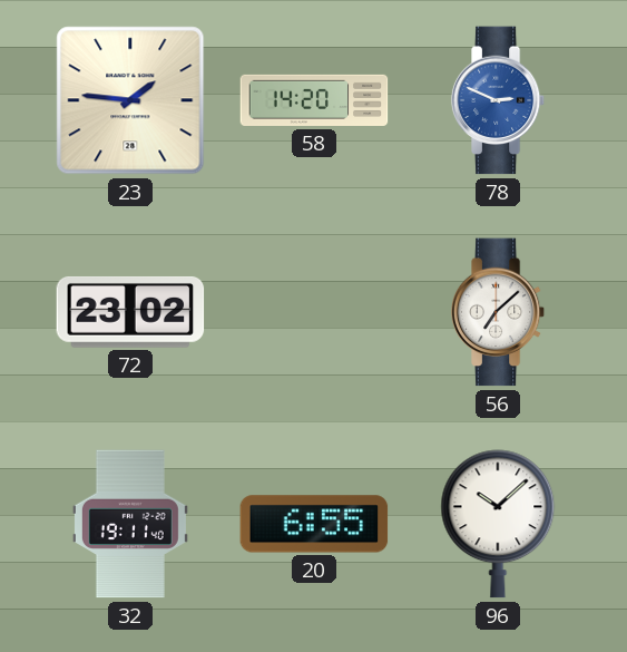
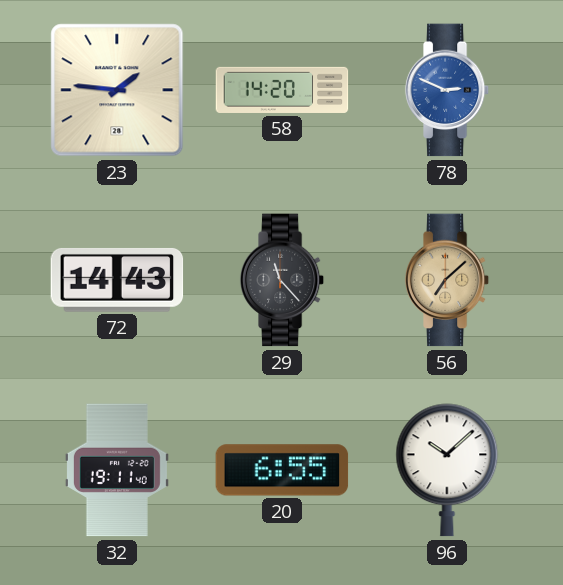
72: 23:02 -> 14:43 (117, 280)
29: none -> 11:23 (282, 280)
56 dial: white -> champagne (447, 280)
